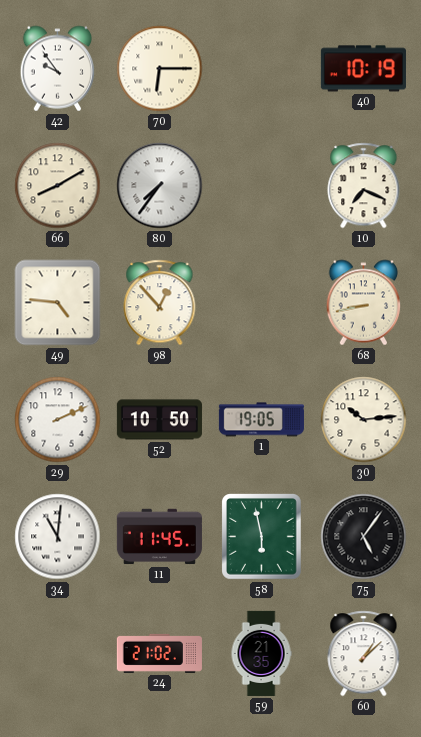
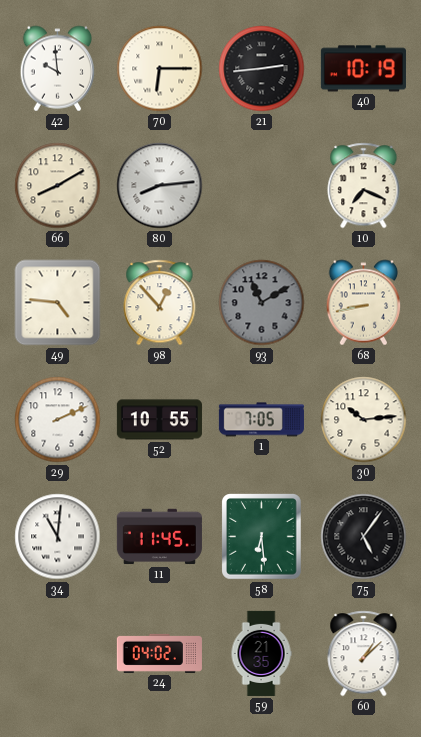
42: 9:54 -> 9:59 (58, 69)
21: none -> 2:44 (262, 69)
80: 7:36 -> 8:14 (160, 186)
93: none -> 11:10 (262, 303)
52: 10:50 -> 10:55 (159, 420)
1: 19:05 -> 7:05 (261, 420)
58: 5:58 -> 6:29 (262, 537)
24: 21:02 -> 04:02 (159, 653)
